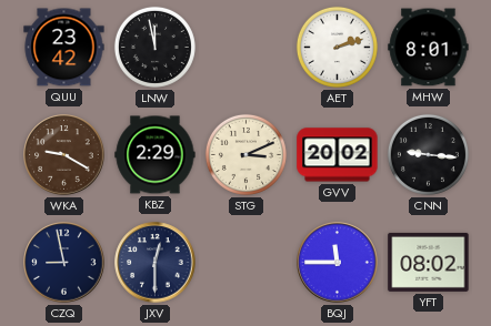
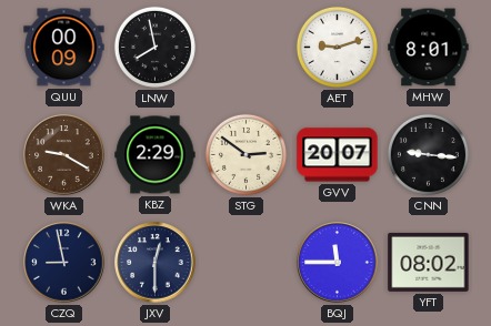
QUU: 23:42 -> 00:09 (64, 48)
LNW: 11:58 -> 7:58 (154, 47)
AET: 2:12 -> 9:12 (337, 47)
STG: 3:11 -> 2:51 (245, 154)
GVV: 20:02 -> 20:07 (338, 155)
